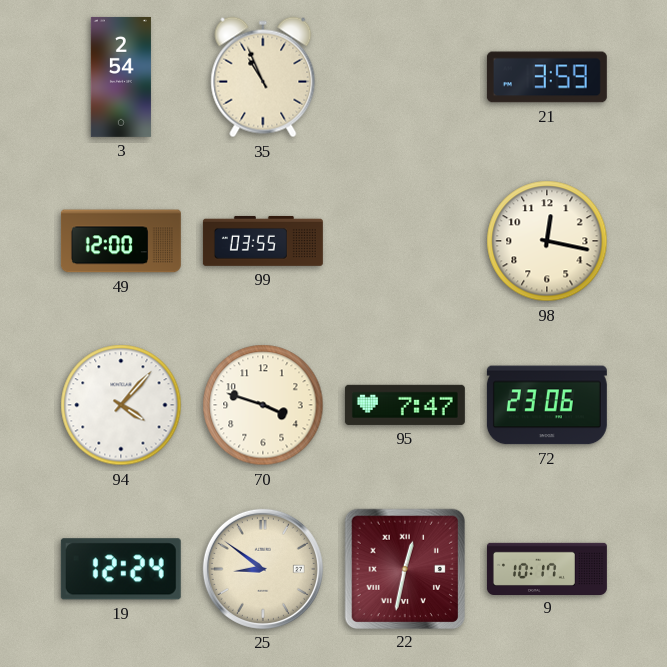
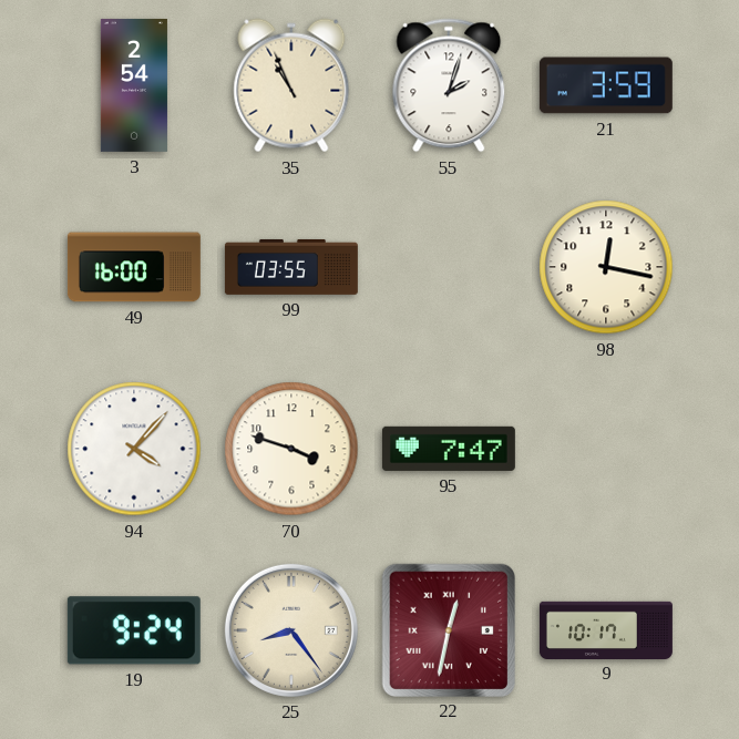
55: none -> 2:03 (449, 85)
49: 12:00 -> 16:00 (134, 267)
72: 23:06 -> none (547, 405)
19: 12:24 -> 9:24 (134, 630)
25: 8:51 -> 8:24 (291, 630)
